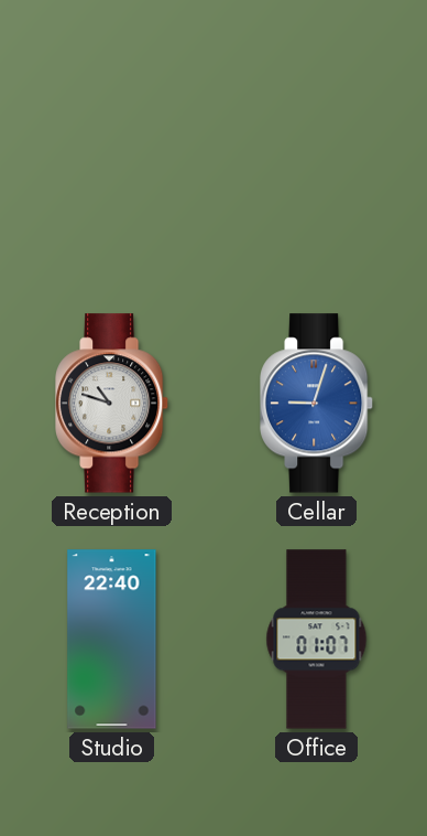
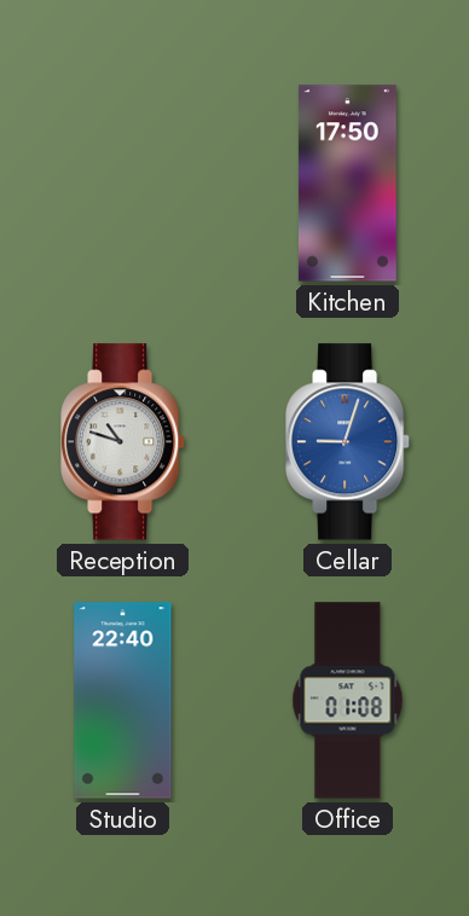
Kitchen: none -> 17:50 (347, 184)
Office: 01:07 -> 01:08 (348, 701)
